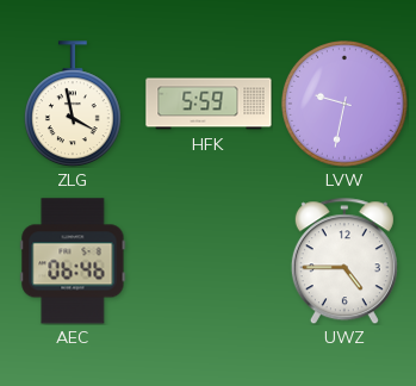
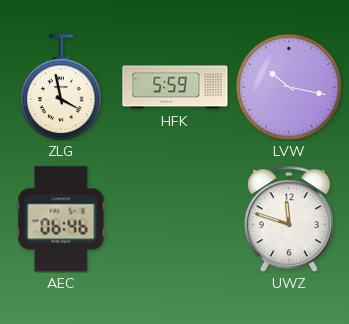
LVW: 9:32 -> 10:17 (290, 88)
UWZ: 4:45 -> 11:48 (289, 219)
